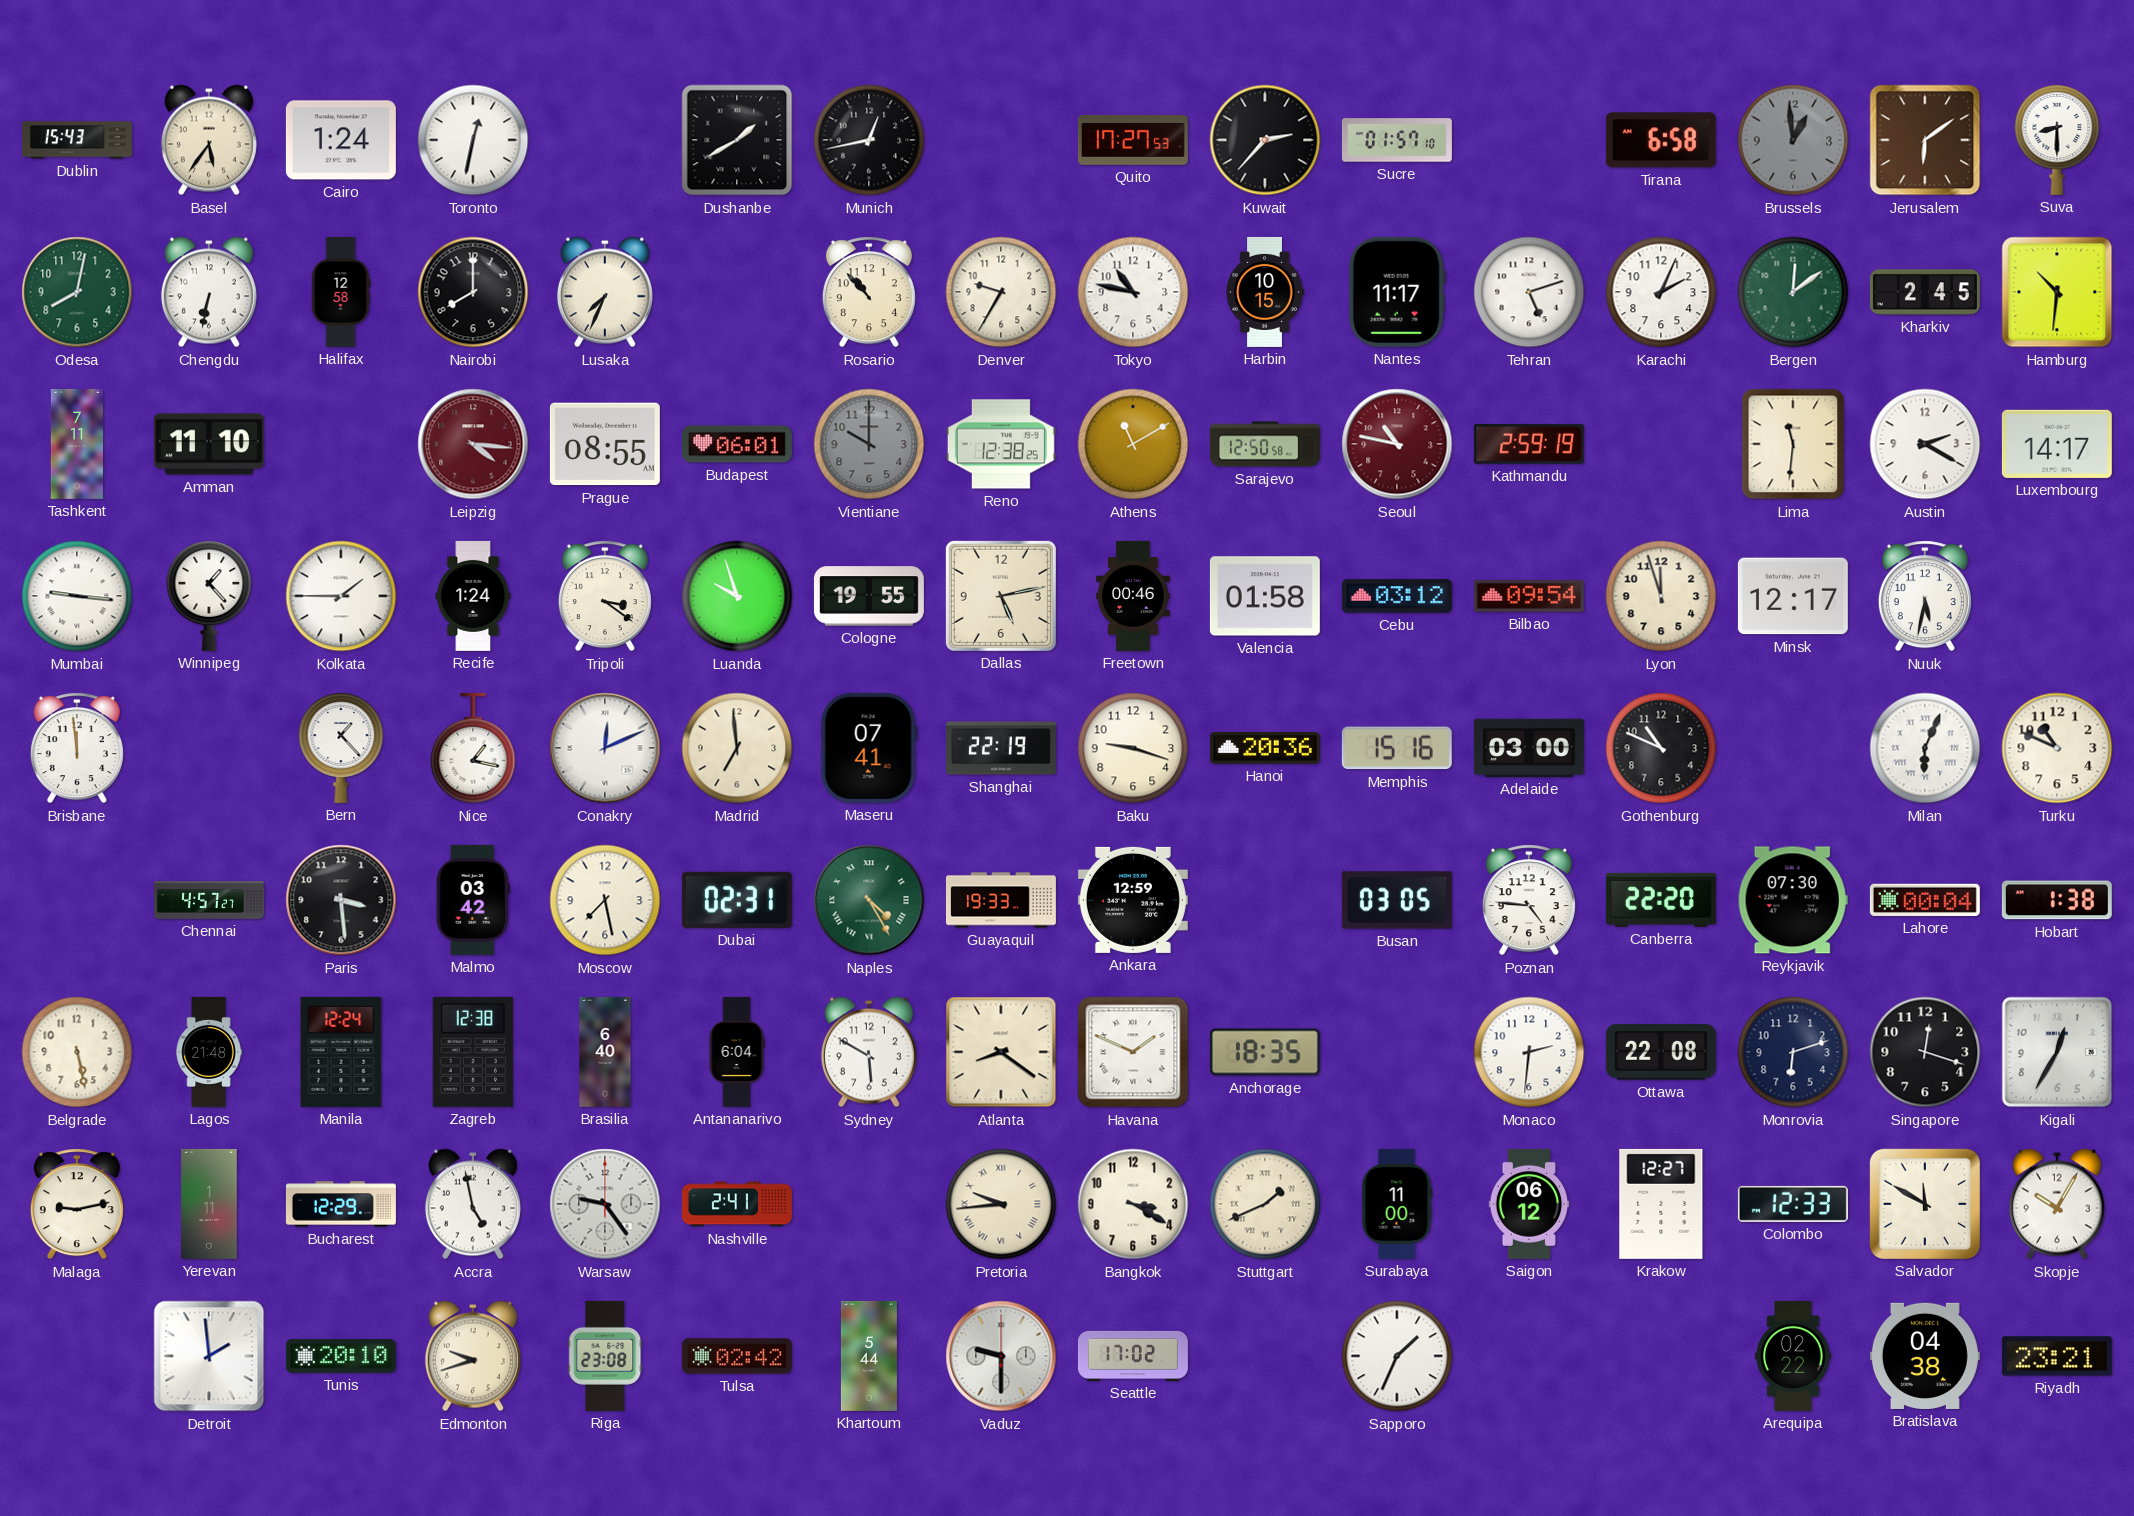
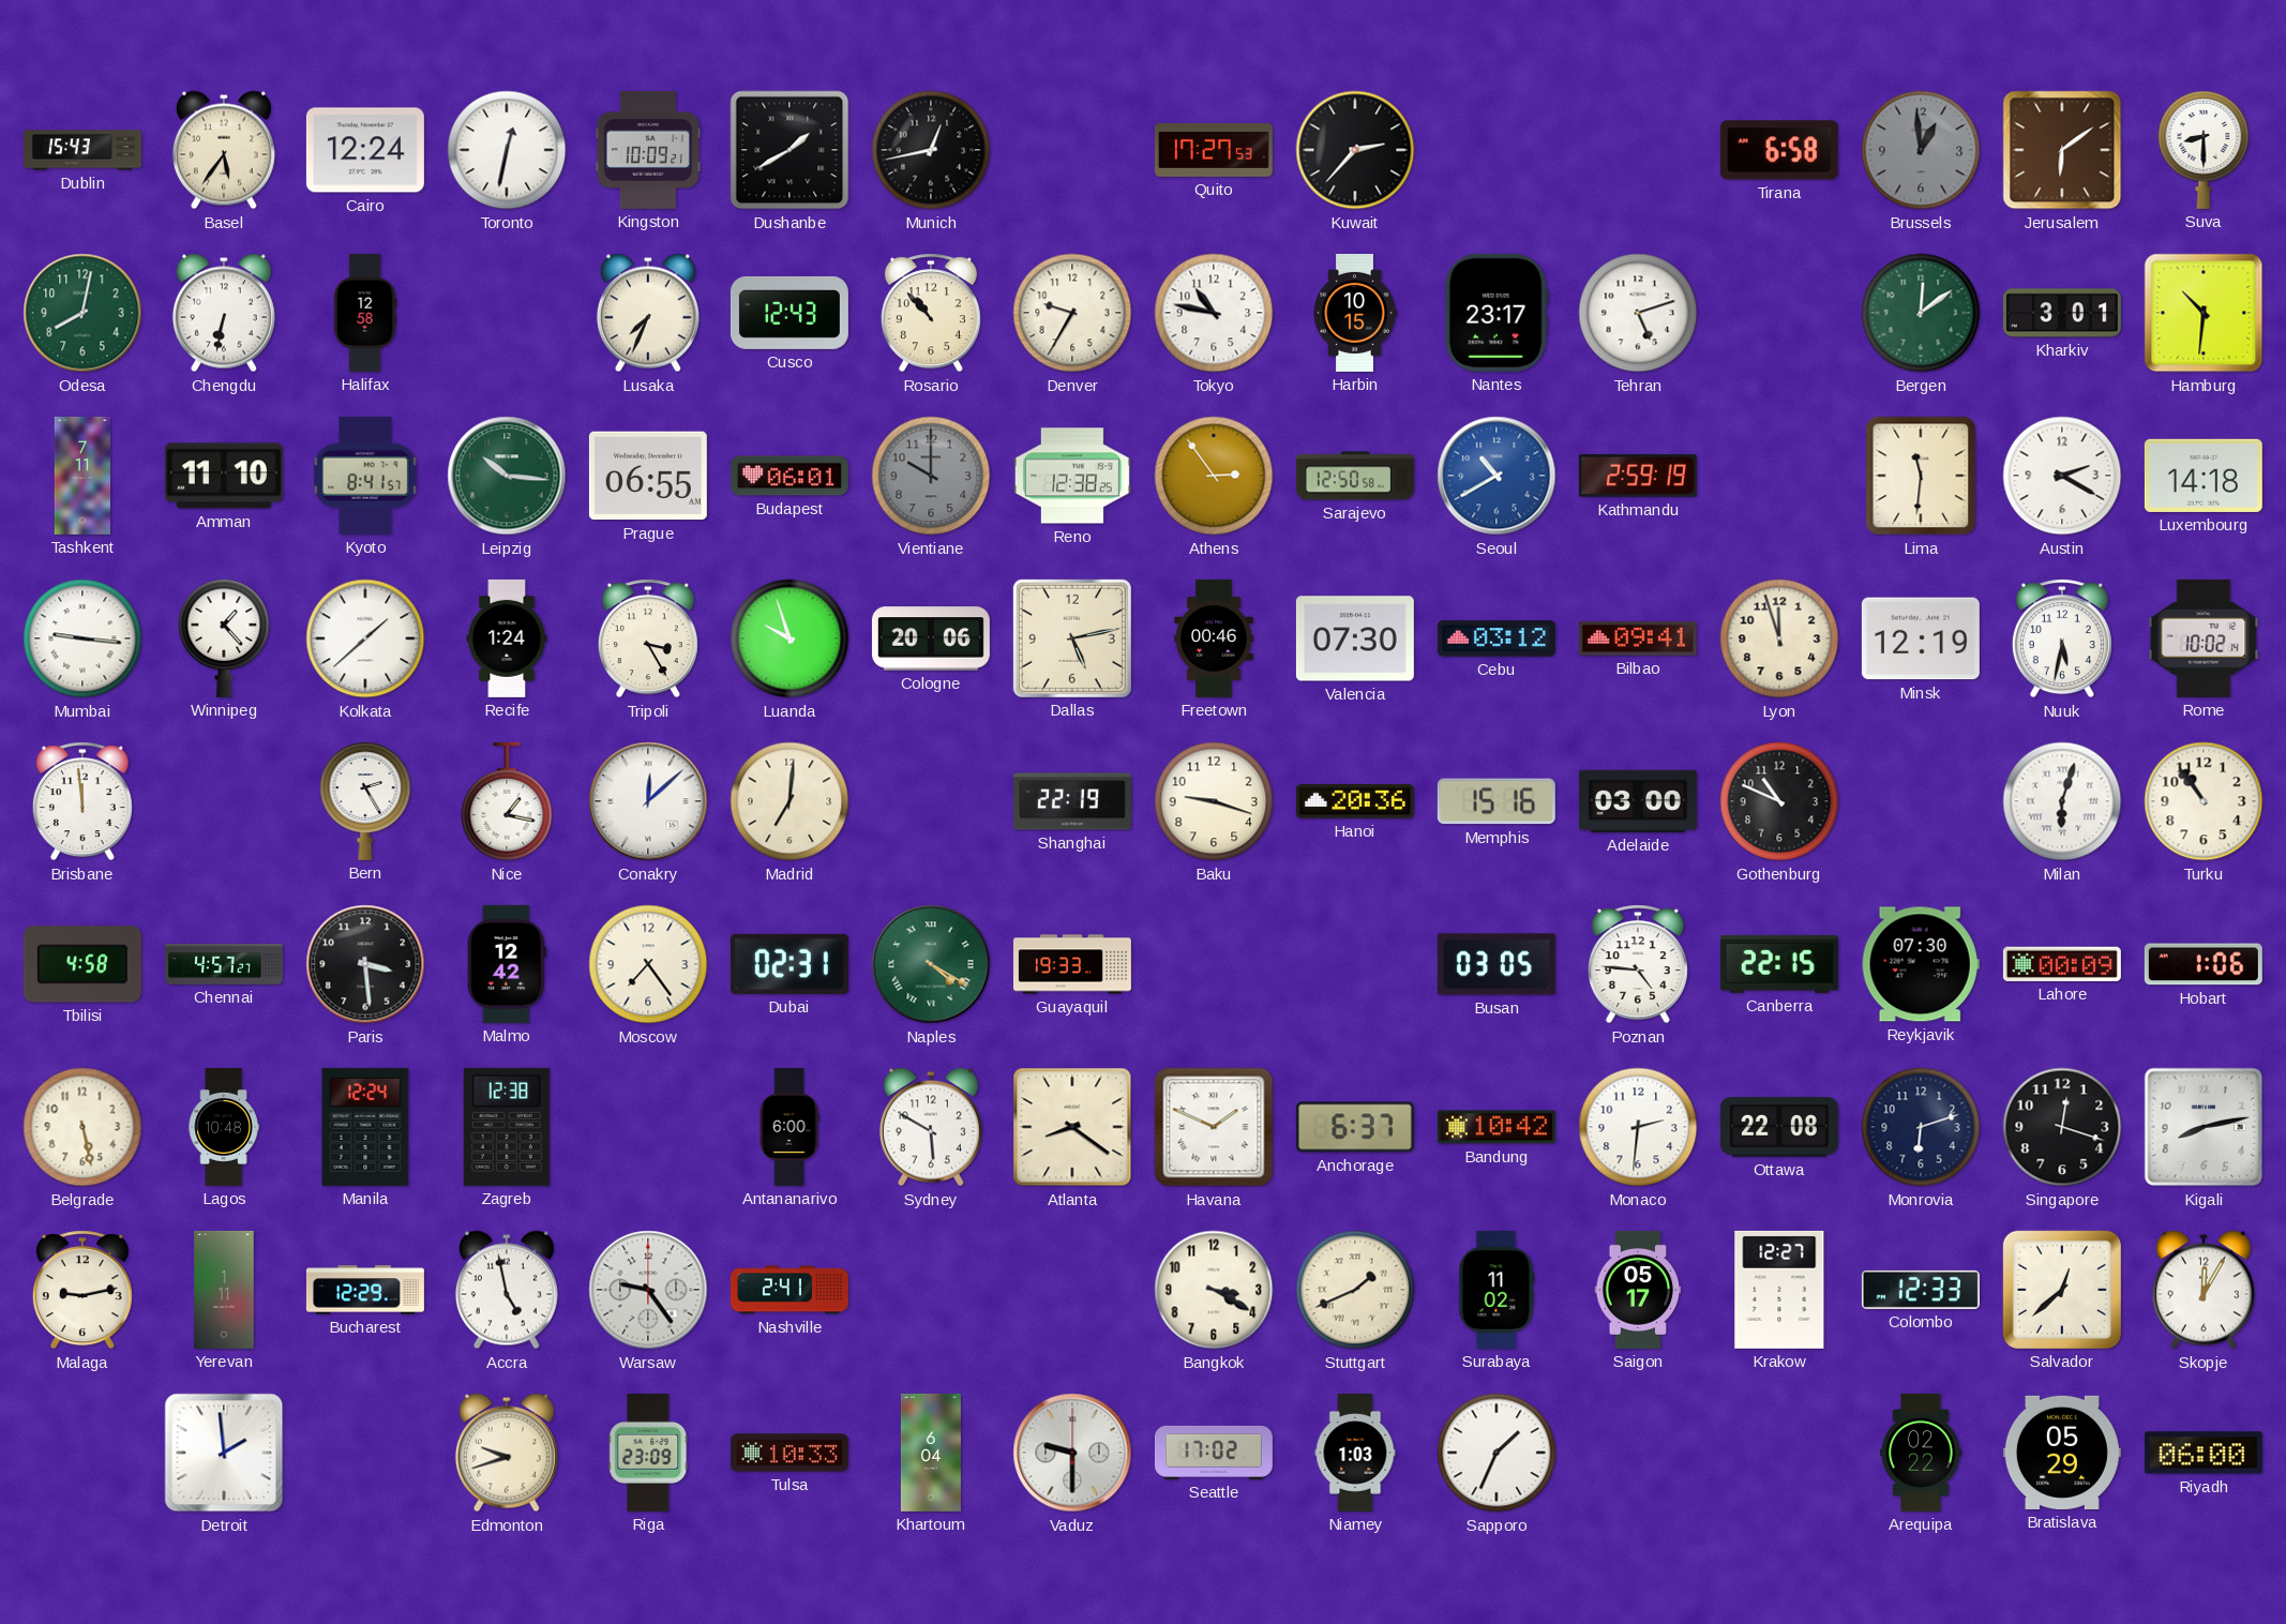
Cairo: 1:24 -> 12:24 (365, 150)
Kingston: none -> 10:09 (648, 150)
Sucre: 01:57 -> none (1397, 140)
Nairobi: 8:00 -> none (473, 292)
Cusco: none -> 12:43 (789, 313)
Nantes: 11:17 -> 23:17 (1497, 313)
Karachi: 2:04 -> none (1661, 292)
Kharkiv: 2:45 -> 3:01 (2062, 313)
Kyoto: none -> 8:41 (365, 476)
Leipzig: 4:16 -> 10:16 (507, 476)
Leipzig dial: burgundy -> green (507, 476)
Prague: 08:55 -> 06:55 (648, 476)
Athens: 11:10 -> 2:54 (1214, 476)
Seoul: 10:47 -> 10:40 (1497, 476)
Seoul dial: burgundy -> blue (1497, 476)
Luxembourg: 14:17 -> 14:18 (2204, 476)
Kolkata: 1:45 -> 1:38 (365, 638)
Tripoli: 3:21 -> 3:25 (648, 638)
Cologne: 19:55 -> 20:06 (931, 638)
Valencia: 01:58 -> 07:30 (1355, 638)
Bilbao: 09:54 -> 09:41 (1638, 640)
Minsk: 12:17 -> 12:19 (1921, 638)
Rome: none -> 10:02 (2204, 638)
Bern: 1:23 -> 2:25 (365, 801)
Conakry: 12:11 -> 12:08 (648, 801)
Madrid: 6:59 -> 7:01 (789, 801)
Maseru: 07:41 -> none (869, 748)
Milan: 6:04 -> 6:03 (2062, 801)
Turku: 10:49 -> 10:54 (2204, 801)
Tbilisi: none -> 4:58 (82, 964)
Malmo: 03:42 -> 12:42 (507, 964)
Moscow: 7:28 -> 7:24 (648, 964)
Naples: 4:25 -> 4:20 (931, 964)
Ankara: 12:59 -> none (1133, 900)
Canberra: 22:20 -> 22:15 (1779, 964)
Lahore: 00:04 -> 00:09 (2062, 964)
Hobart: 1:38 -> 1:06 (2204, 964)
Lagos: 21:48 -> 10:48 (224, 1127)
Brasilia: 6:40 -> none (605, 1052)
Antananarivo: 6:04 -> 6:00 (789, 1127)
Anchorage: 18:35 -> 6:37 (1355, 1127)
Bandung: none -> 10:42 (1497, 1127)
Kigali: 12:35 -> 8:13 (2204, 1127)
Pretoria: 9:44 -> none (1001, 1204)
Surabaya: 11:00 -> 11:02 (1497, 1290)
Saigon: 06:12 -> 05:17 (1638, 1290)
Salvador: 11:50 -> 12:38 (2062, 1290)
Skopje: 10:05 -> 12:05 (2204, 1290)
Tunis: 20:10 -> none (341, 1356)
Riga: 23:08 -> 23:09 (648, 1453)
Tulsa: 02:42 -> 10:33 (789, 1453)
Khartoum: 5:44 -> 6:04 (931, 1453)
Niamey: none -> 1:03 (1355, 1453)
Bratislava: 04:38 -> 05:29 (2062, 1453)
Riyadh: 23:21 -> 06:00 (2204, 1453)
